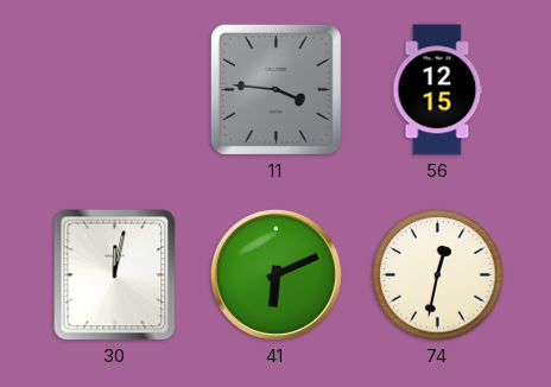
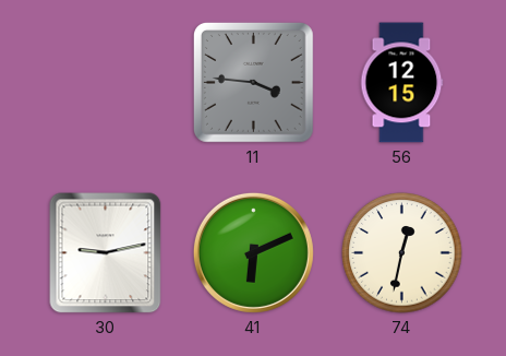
30: 12:02 -> 9:13 (106, 253)
